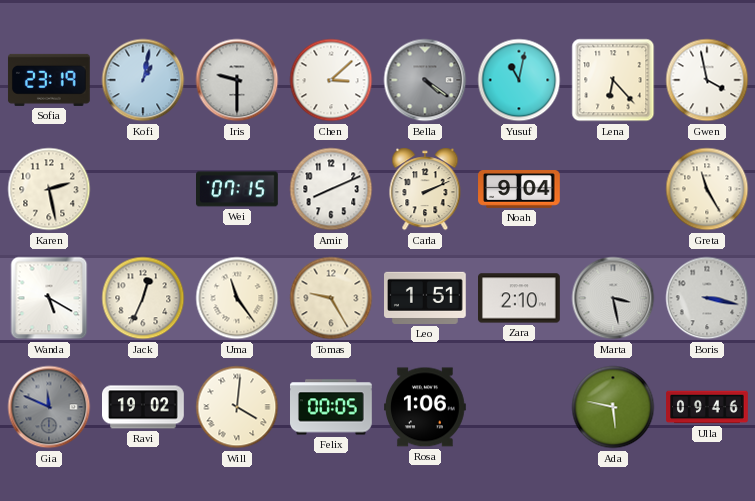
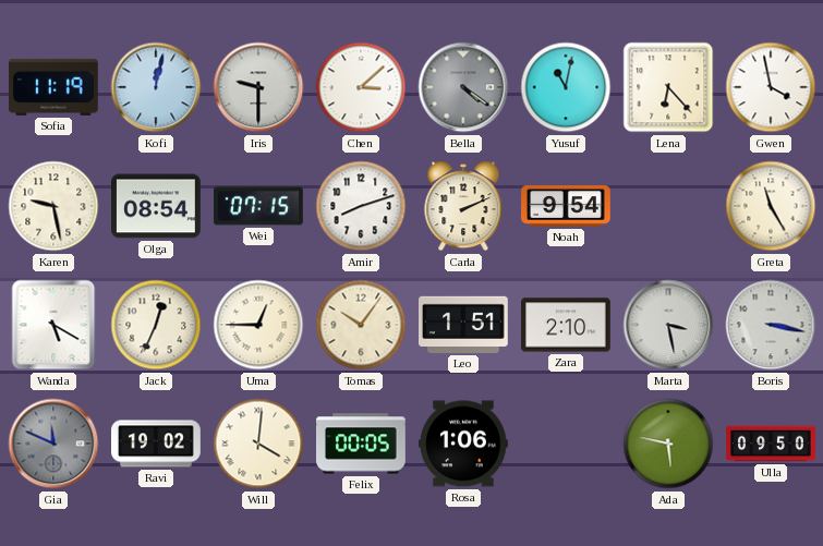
Sofia: 23:19 -> 11:19 (53, 87)
Kofi: 1:02 -> 12:02 (156, 87)
Karen: 2:28 -> 9:28 (53, 206)
Olga: none -> 08:54 (157, 206)
Amir: 8:11 -> 8:12 (361, 206)
Noah: 9:04 -> 9:54 (566, 207)
Uma: 11:24 -> 12:45 (258, 325)
Tomas: 9:25 -> 10:06 (361, 325)
Ulla: 09:46 -> 09:50 (771, 444)
